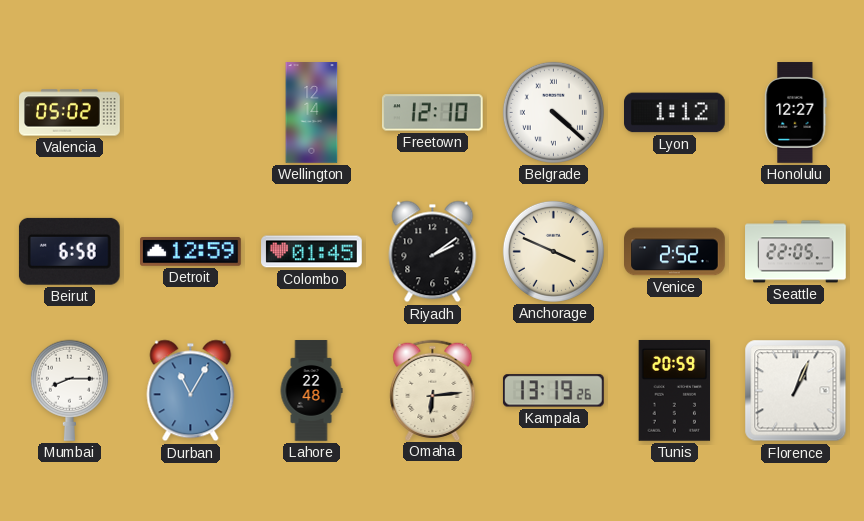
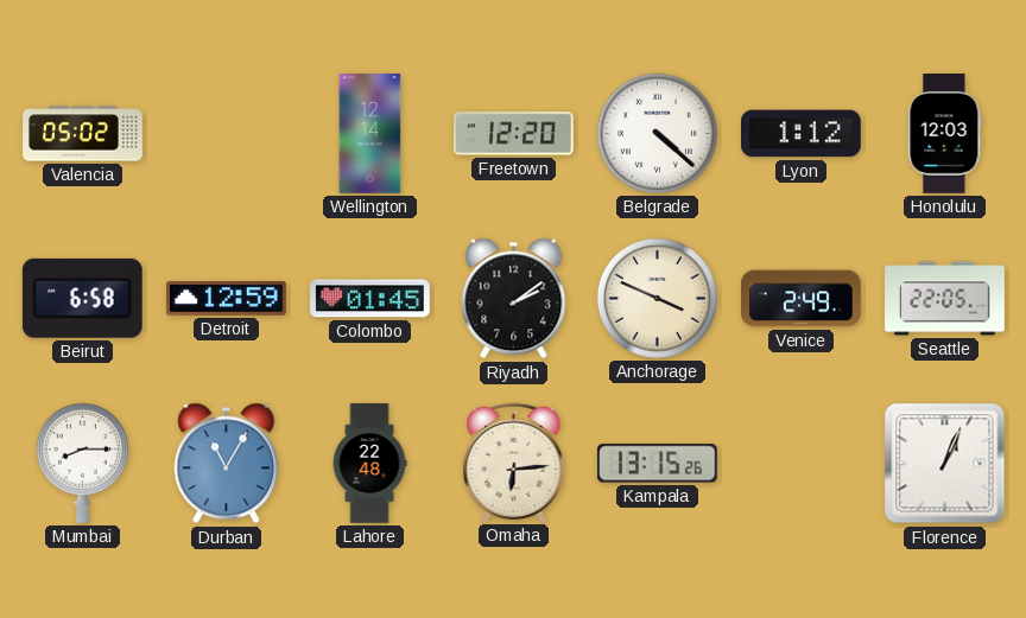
Freetown: 12:10 -> 12:20 (513, 134)
Honolulu: 12:27 -> 12:03 (945, 134)
Venice: 2:52 -> 2:49 (802, 299)
Kampala: 13:19 -> 13:15 (657, 464)
Tunis: 20:59 -> none (675, 390)
